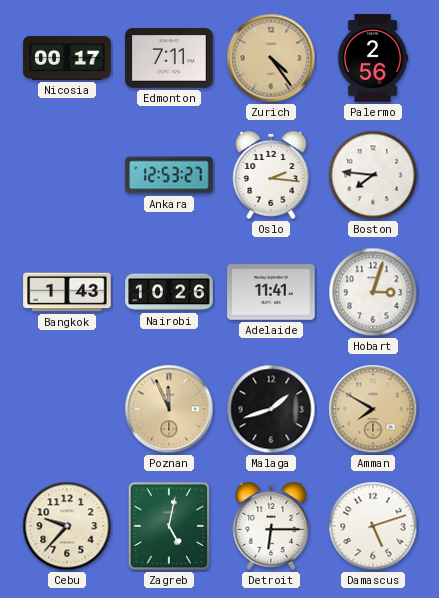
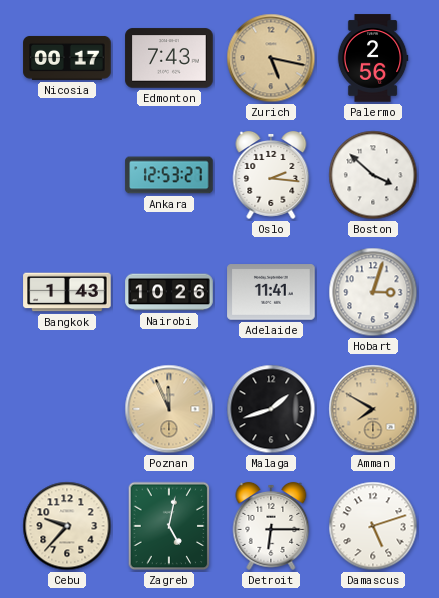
Edmonton: 7:11 -> 7:43 (169, 58)
Zurich: 4:24 -> 5:17 (271, 58)
Boston: 7:46 -> 3:52 (373, 175)
